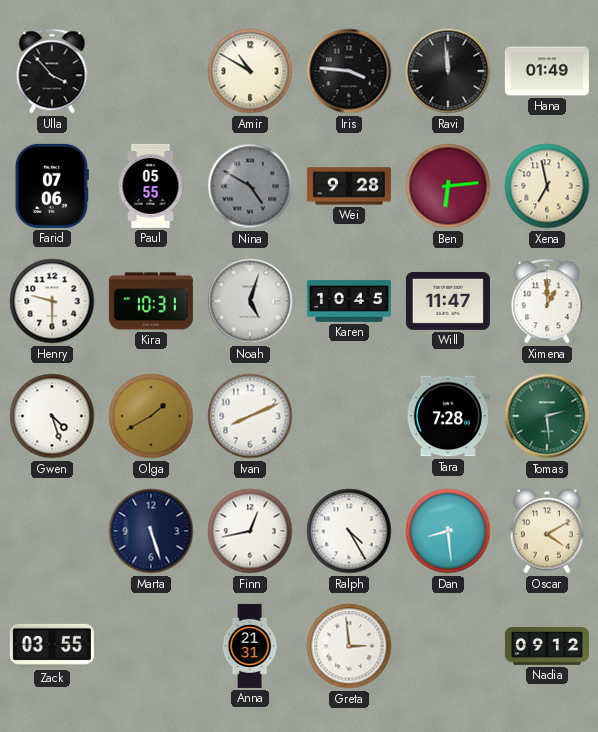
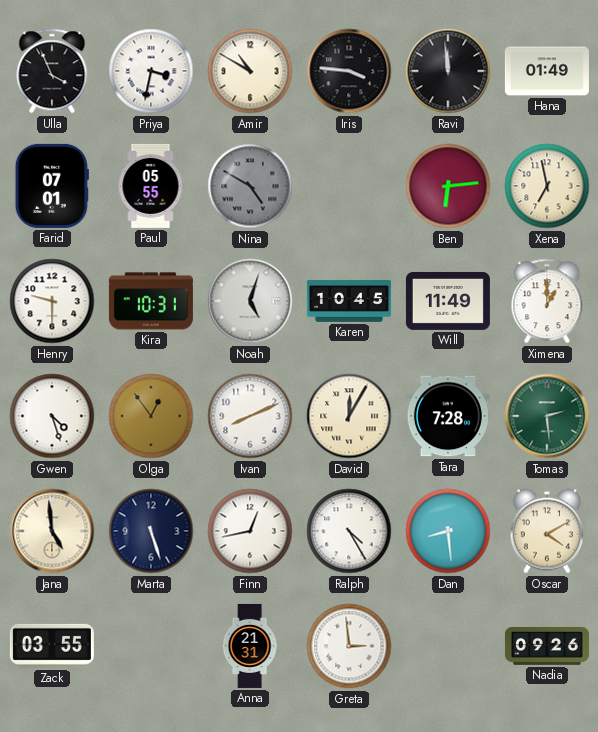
Ulla: 3:53 -> 3:56 (52, 71)
Priya: none -> 3:32 (151, 71)
Farid: 07:06 -> 07:01 (52, 186)
Wei: 9:28 -> none (349, 186)
Will: 11:47 -> 11:49 (448, 301)
Olga: 1:40 -> 12:54 (151, 416)
David: none -> 12:05 (349, 416)
Jana: none -> 4:59 (52, 531)
Nadia: 09:12 -> 09:26 (547, 647)
